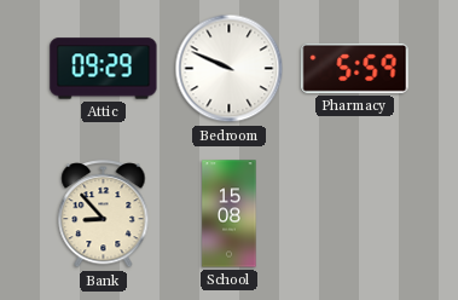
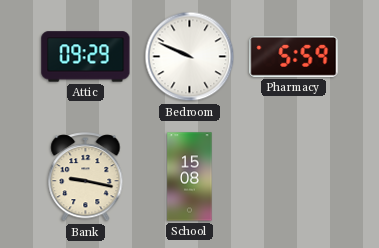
Bank: 8:53 -> 9:17 (86, 177)
